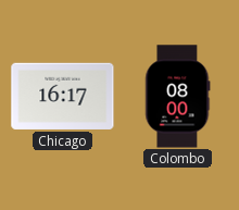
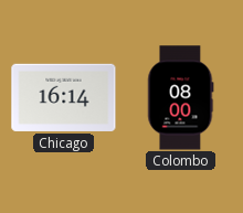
Chicago: 16:17 -> 16:14 (64, 97)
